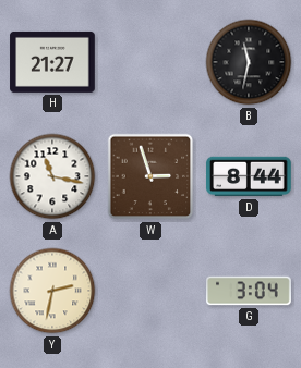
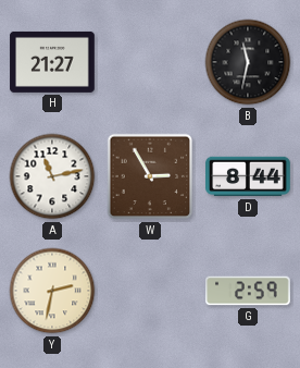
A: 11:17 -> 11:13 (52, 176)
W: 2:57 -> 2:55 (150, 176)
G: 3:04 -> 2:59 (248, 291)
